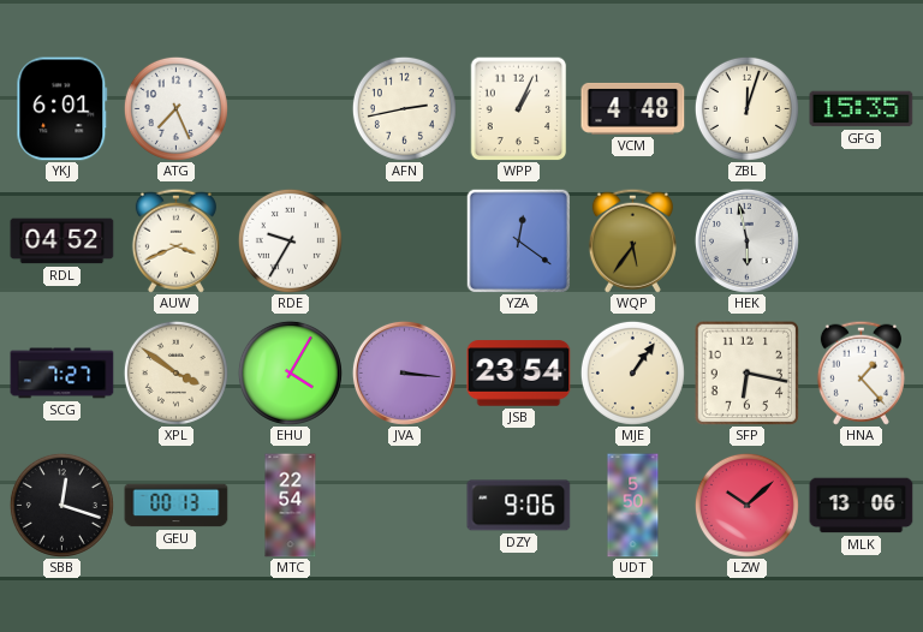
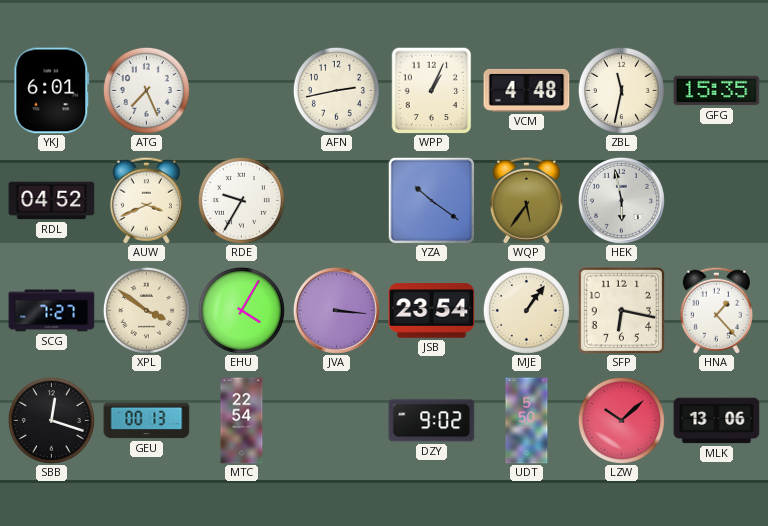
ZBL: 12:03 -> 11:32 (621, 90)
YZA: 12:21 -> 10:21 (431, 200)
DZY: 9:06 -> 9:02 (432, 421)
